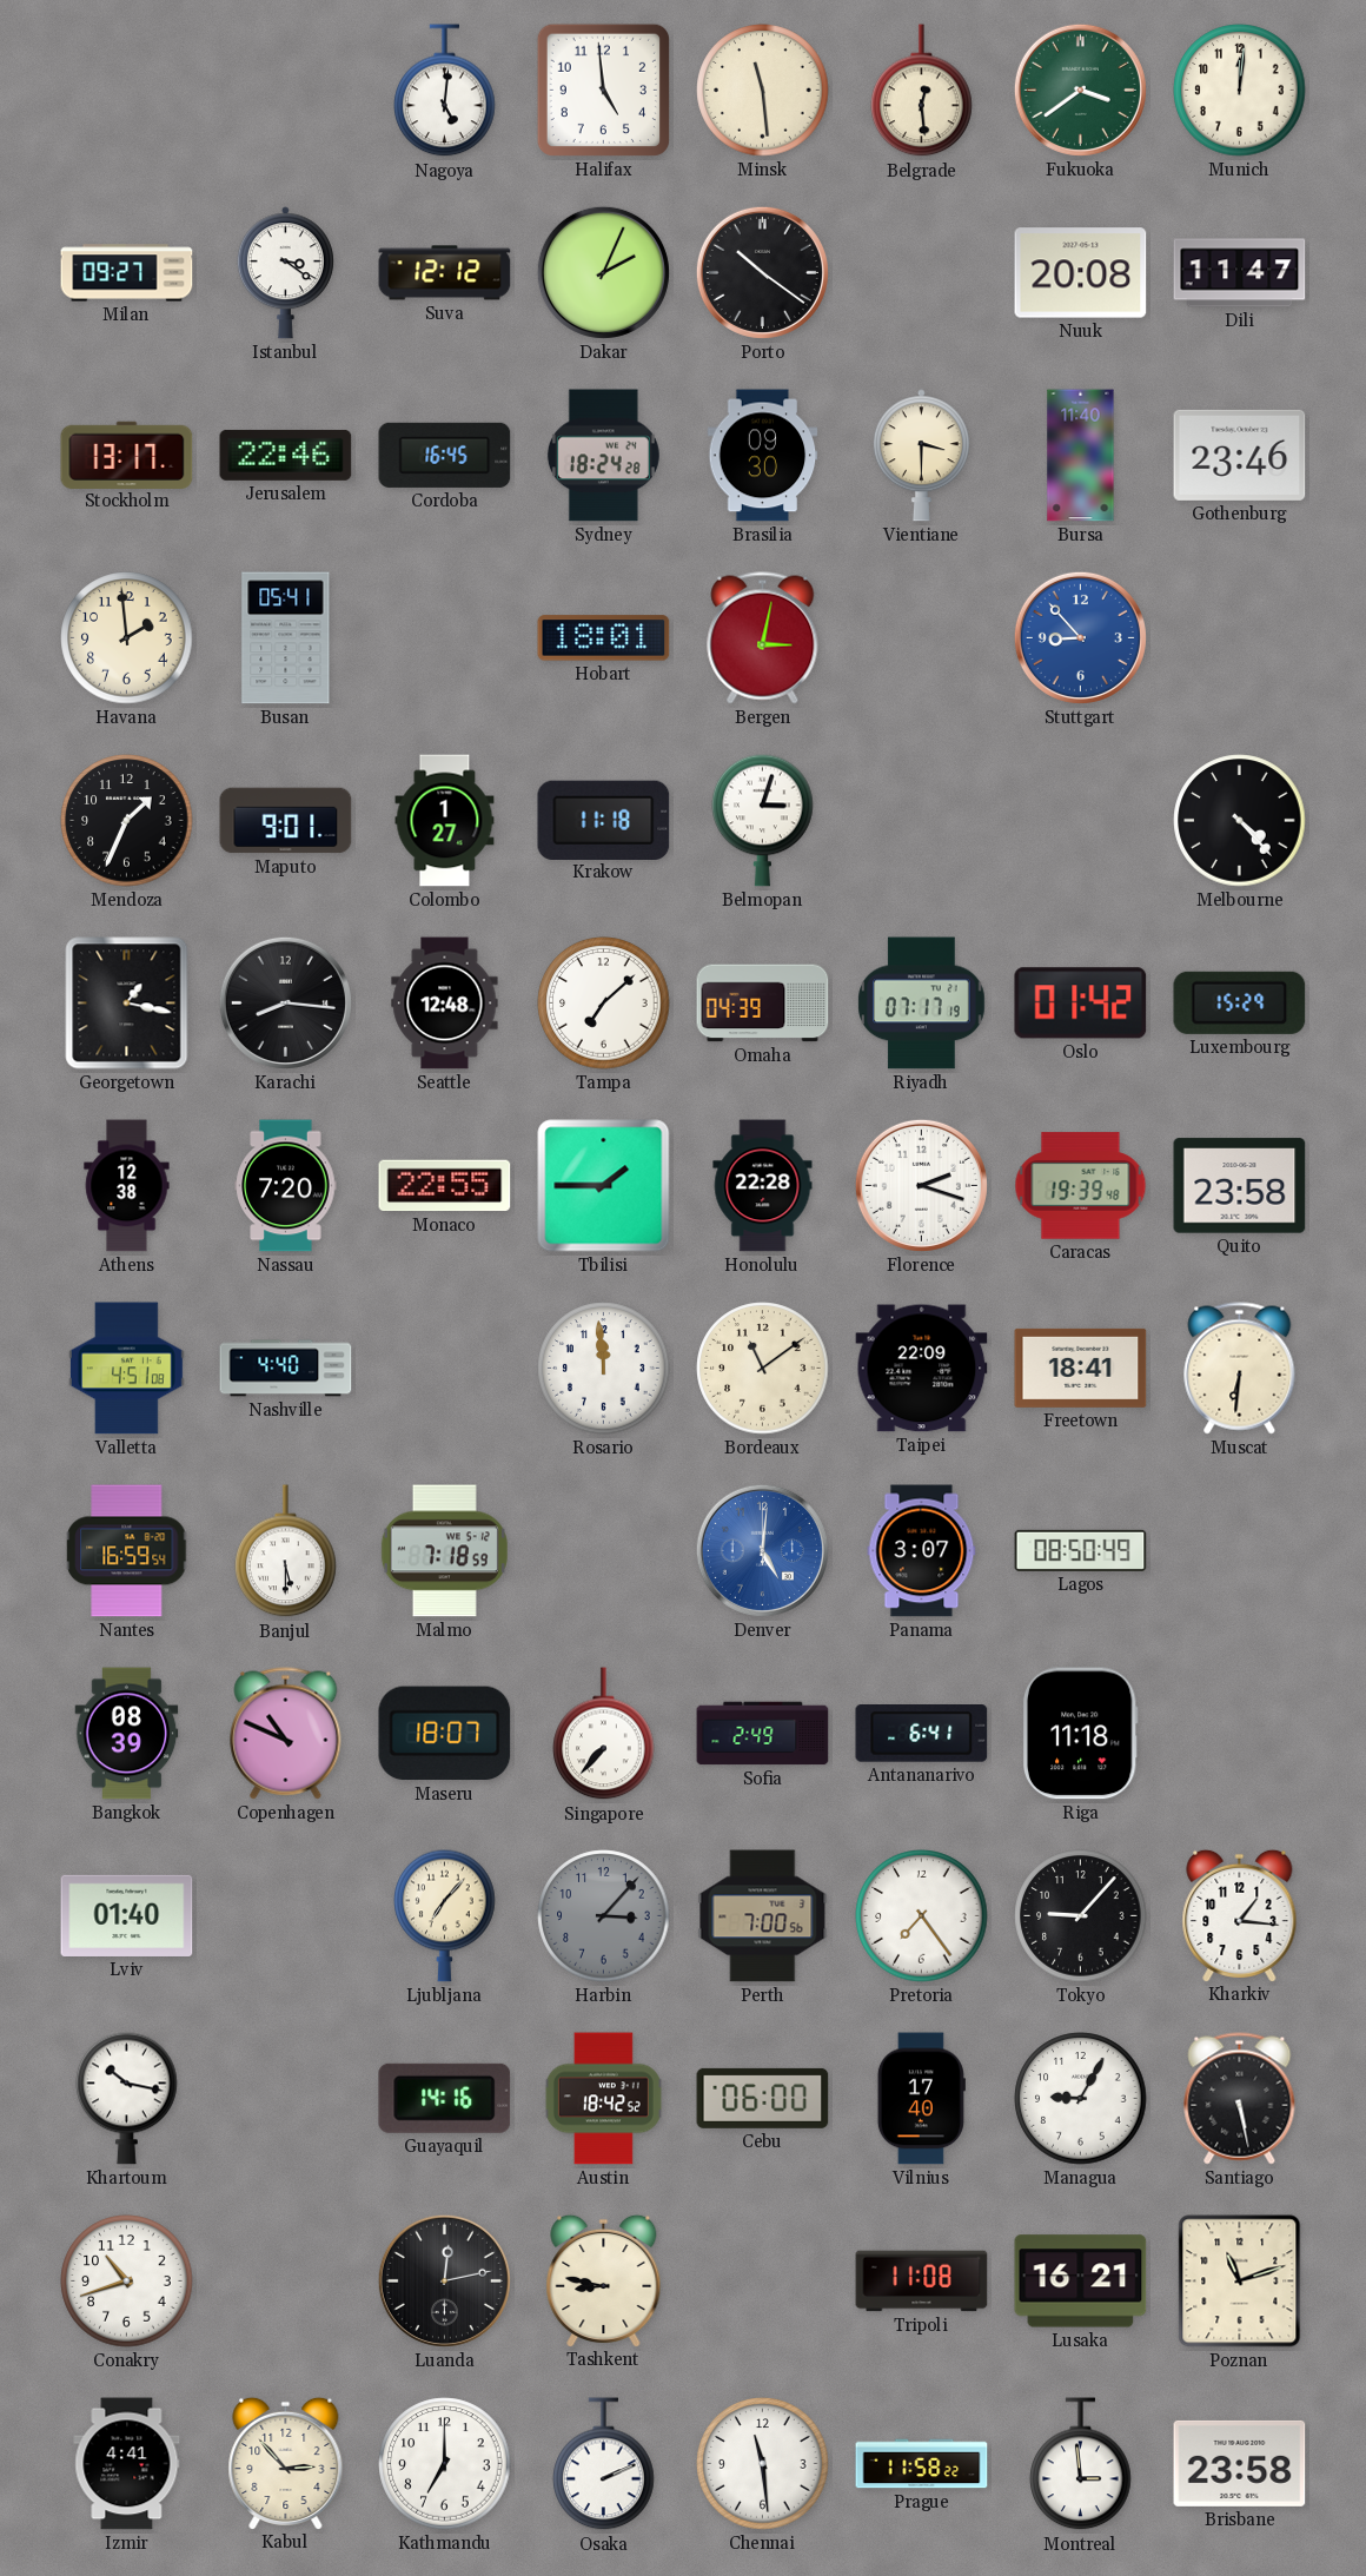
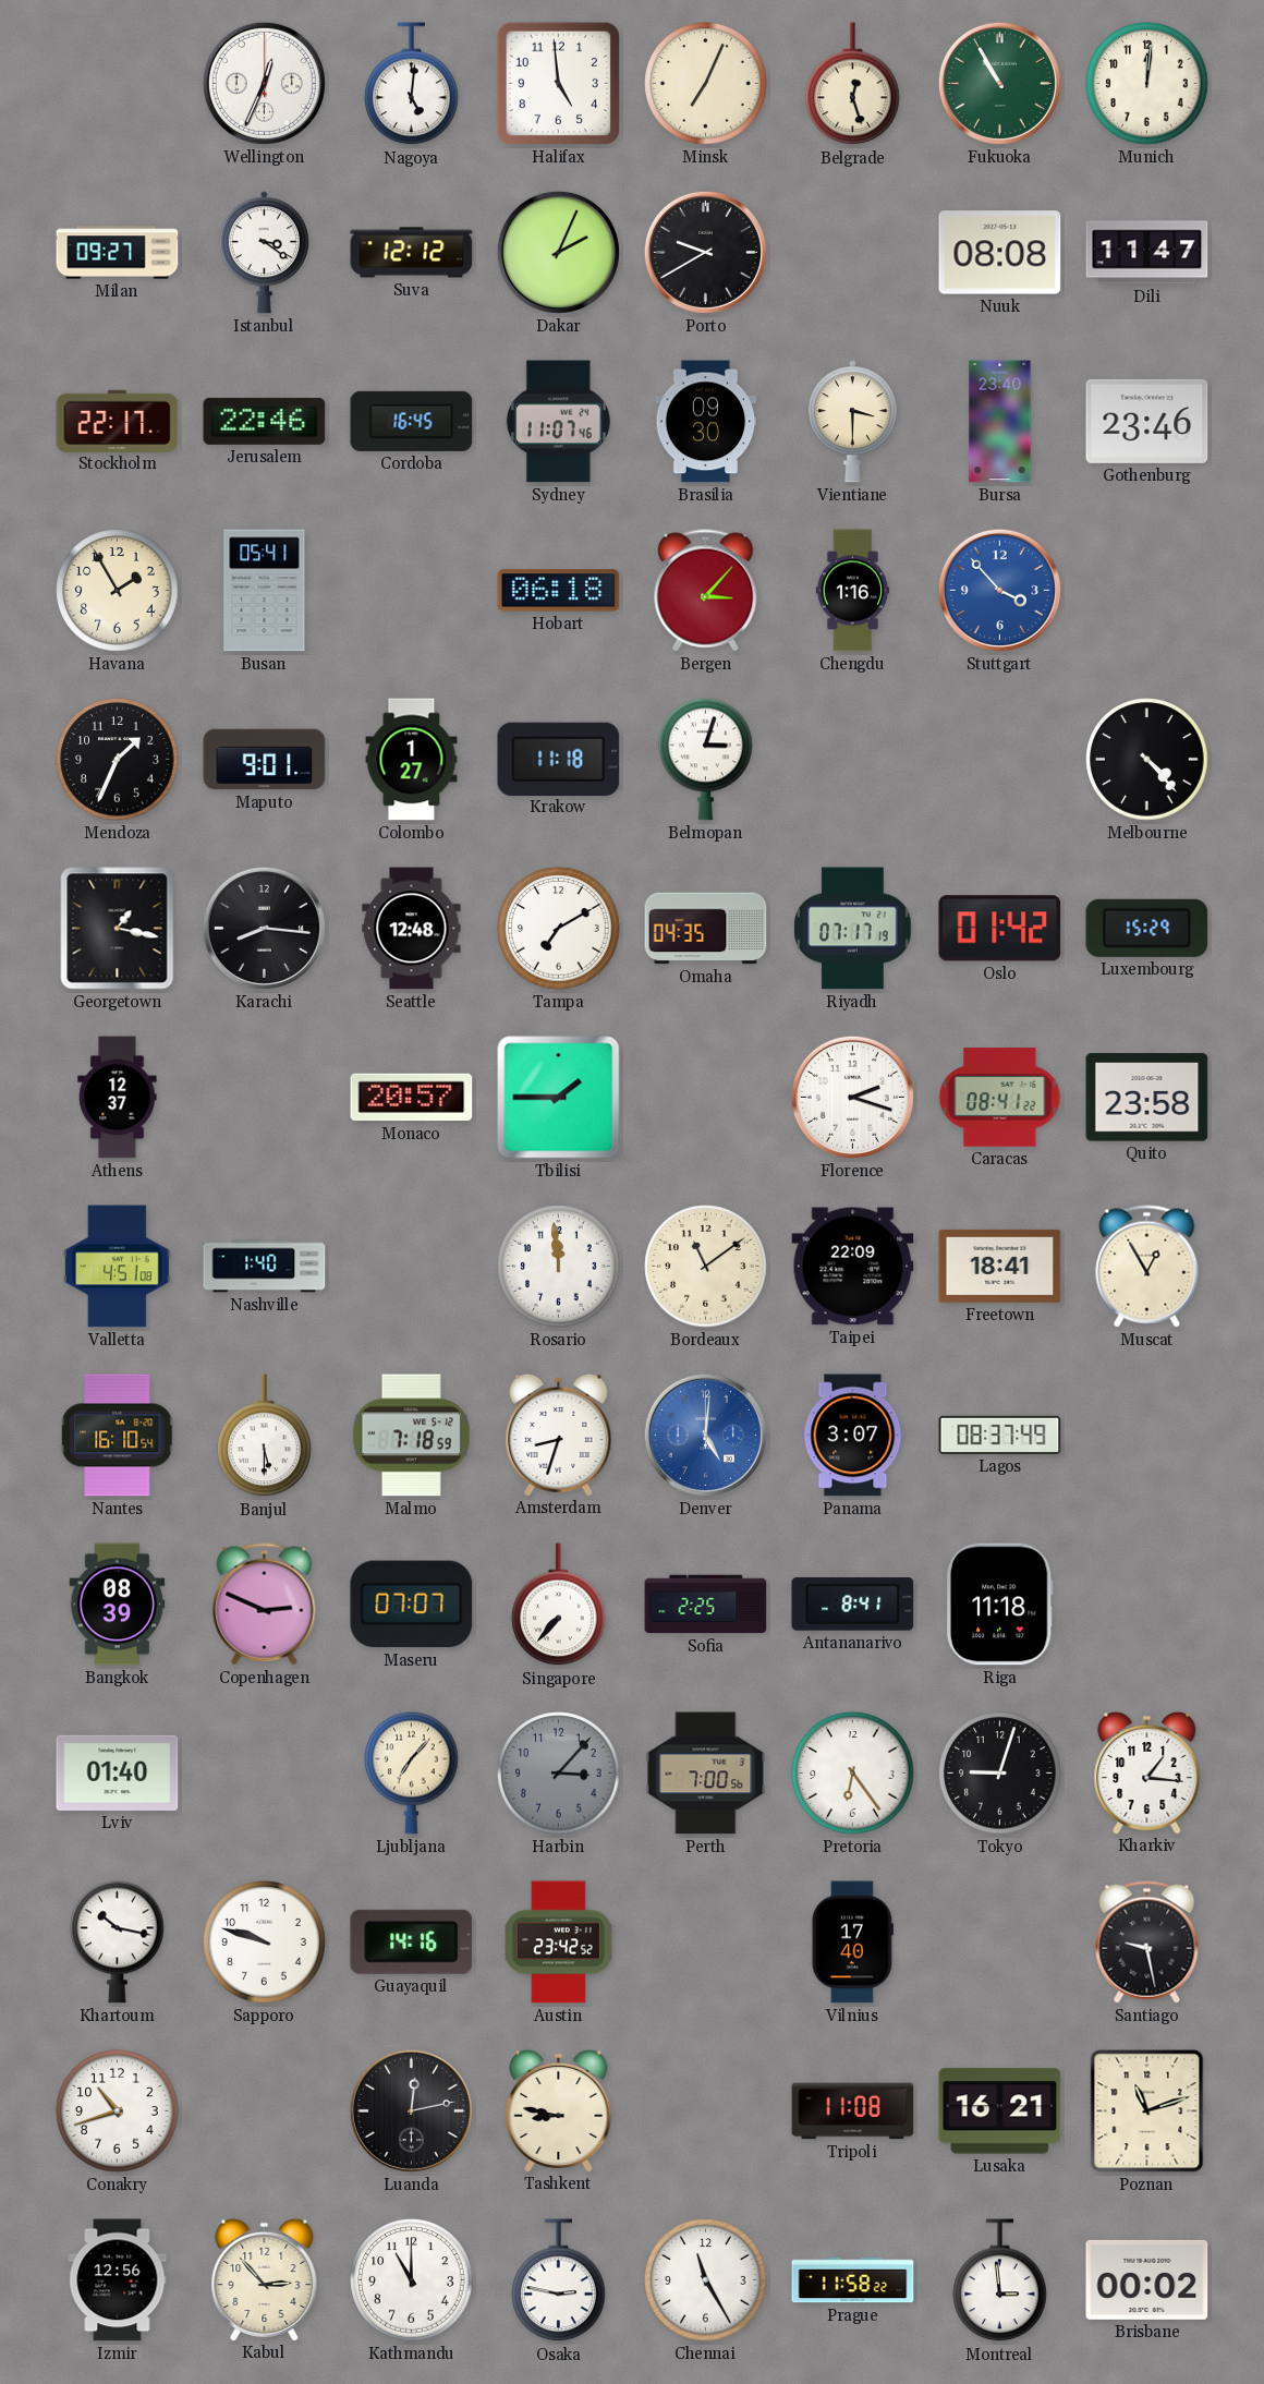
Wellington: none -> 12:34 (264, 83)
Minsk: 11:29 -> 7:04 (706, 84)
Belgrade: 12:29 -> 12:27 (853, 84)
Fukuoka: 3:39 -> 10:55 (999, 83)
Porto: 10:21 -> 9:40 (705, 252)
Nuuk: 20:08 -> 08:08 (1000, 253)
Stockholm: 13:17 -> 22:17 (118, 421)
Sydney: 18:24 -> 11:07 (558, 422)
Bursa: 11:40 -> 23:40 (1000, 422)
Havana: 1:59 -> 1:55 (118, 591)
Hobart: 18:01 -> 06:18 (559, 591)
Bergen: 3:02 -> 3:07 (706, 591)
Chengdu: none -> 1:16 (853, 591)
Stuttgart: 8:53 -> 3:53 (999, 590)
Tampa: 7:08 -> 7:10 (559, 929)
Omaha: 04:39 -> 04:35 (706, 929)
Athens: 12:38 -> 12:37 (118, 1098)
Nassau: 7:20 -> none (286, 1186)
Monaco: 22:55 -> 20:57 (412, 1098)
Honolulu: 22:28 -> none (763, 1186)
Caracas: 19:39 -> 08:41 (1000, 1098)
Nashville: 4:40 -> 1:40 (265, 1267)
Muscat: 6:31 -> 12:55 (1147, 1267)
Nantes: 16:59 -> 16:10 (118, 1436)
Amsterdam: none -> 8:33 (559, 1435)
Lagos: 08:50 -> 08:37 (1000, 1435)
Copenhagen: 10:49 -> 2:49 (265, 1605)
Maseru: 18:07 -> 07:07 (412, 1605)
Sofia: 2:49 -> 2:25 (706, 1605)
Antananarivo: 6:41 -> 8:41 (853, 1605)
Pretoria: 7:24 -> 6:24 (853, 1774)
Tokyo: 9:07 -> 9:03 (1000, 1774)
Sapporo: none -> 9:48 (265, 1943)
Austin: 18:42 -> 23:42 (558, 1943)
Cebu: 06:00 -> none (763, 2098)
Managua: 9:05 -> none (1081, 2099)
Santiago: 5:28 -> 9:28 (1147, 1943)
Izmir: 4:41 -> 12:56 (118, 2280)
Kathmandu: 7:00 -> 11:00 (412, 2280)
Osaka: 2:11 -> 2:47 (559, 2280)
Chennai: 11:29 -> 11:25 (706, 2280)
Brisbane: 23:58 -> 00:02 (1147, 2279)
